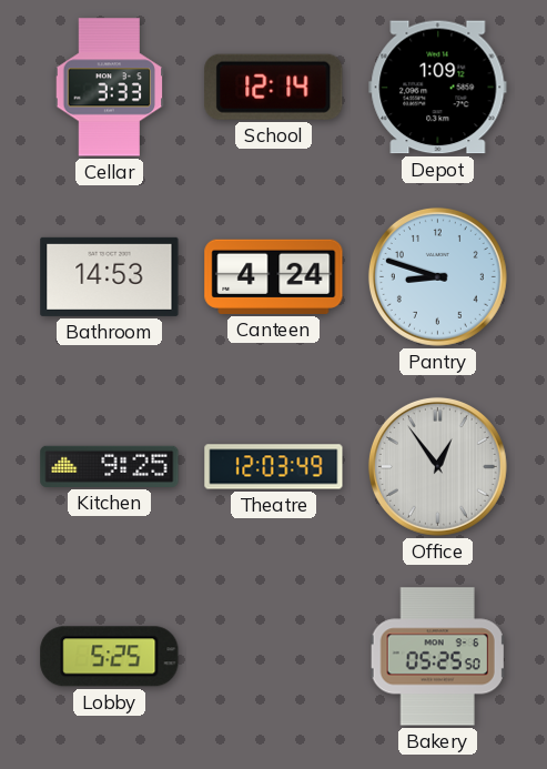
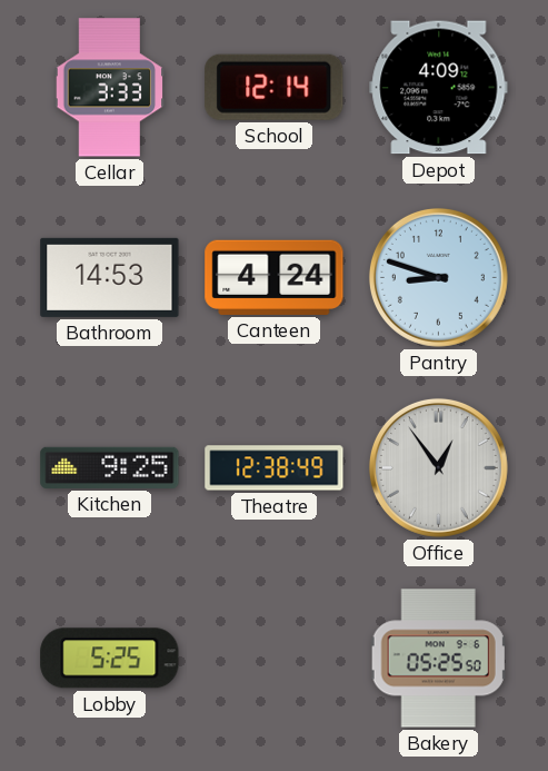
Depot: 1:09 -> 4:09 (439, 88)
Theatre: 12:03 -> 12:38 (275, 468)
